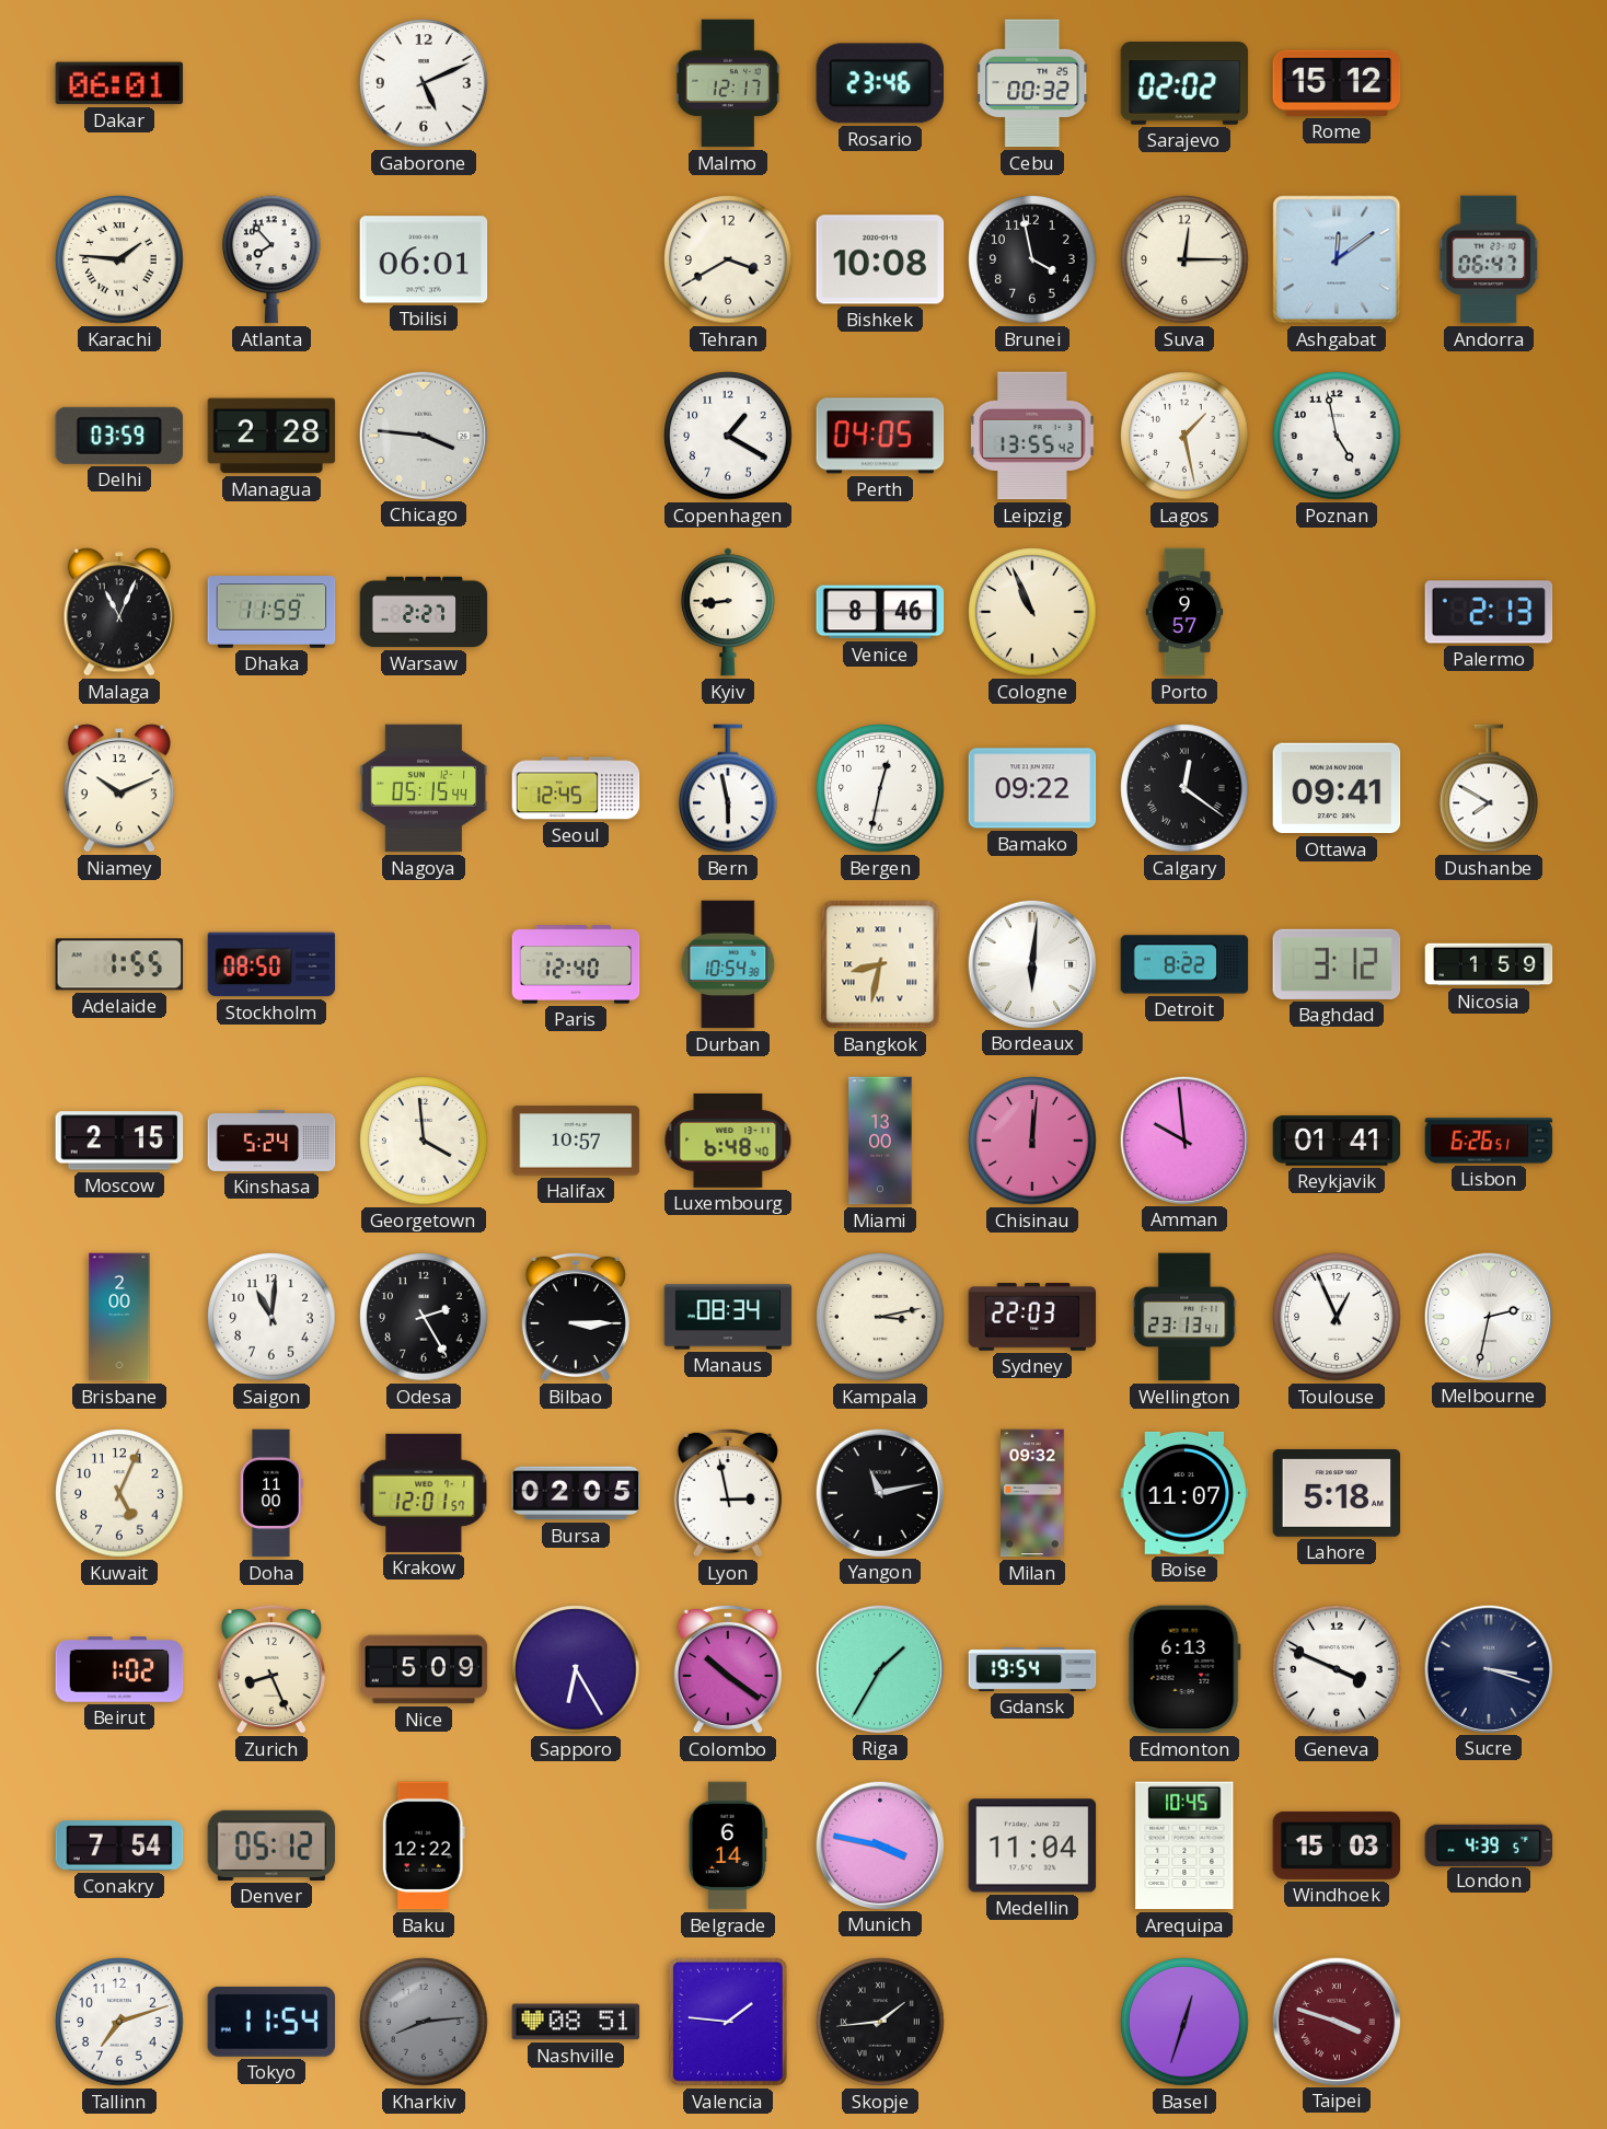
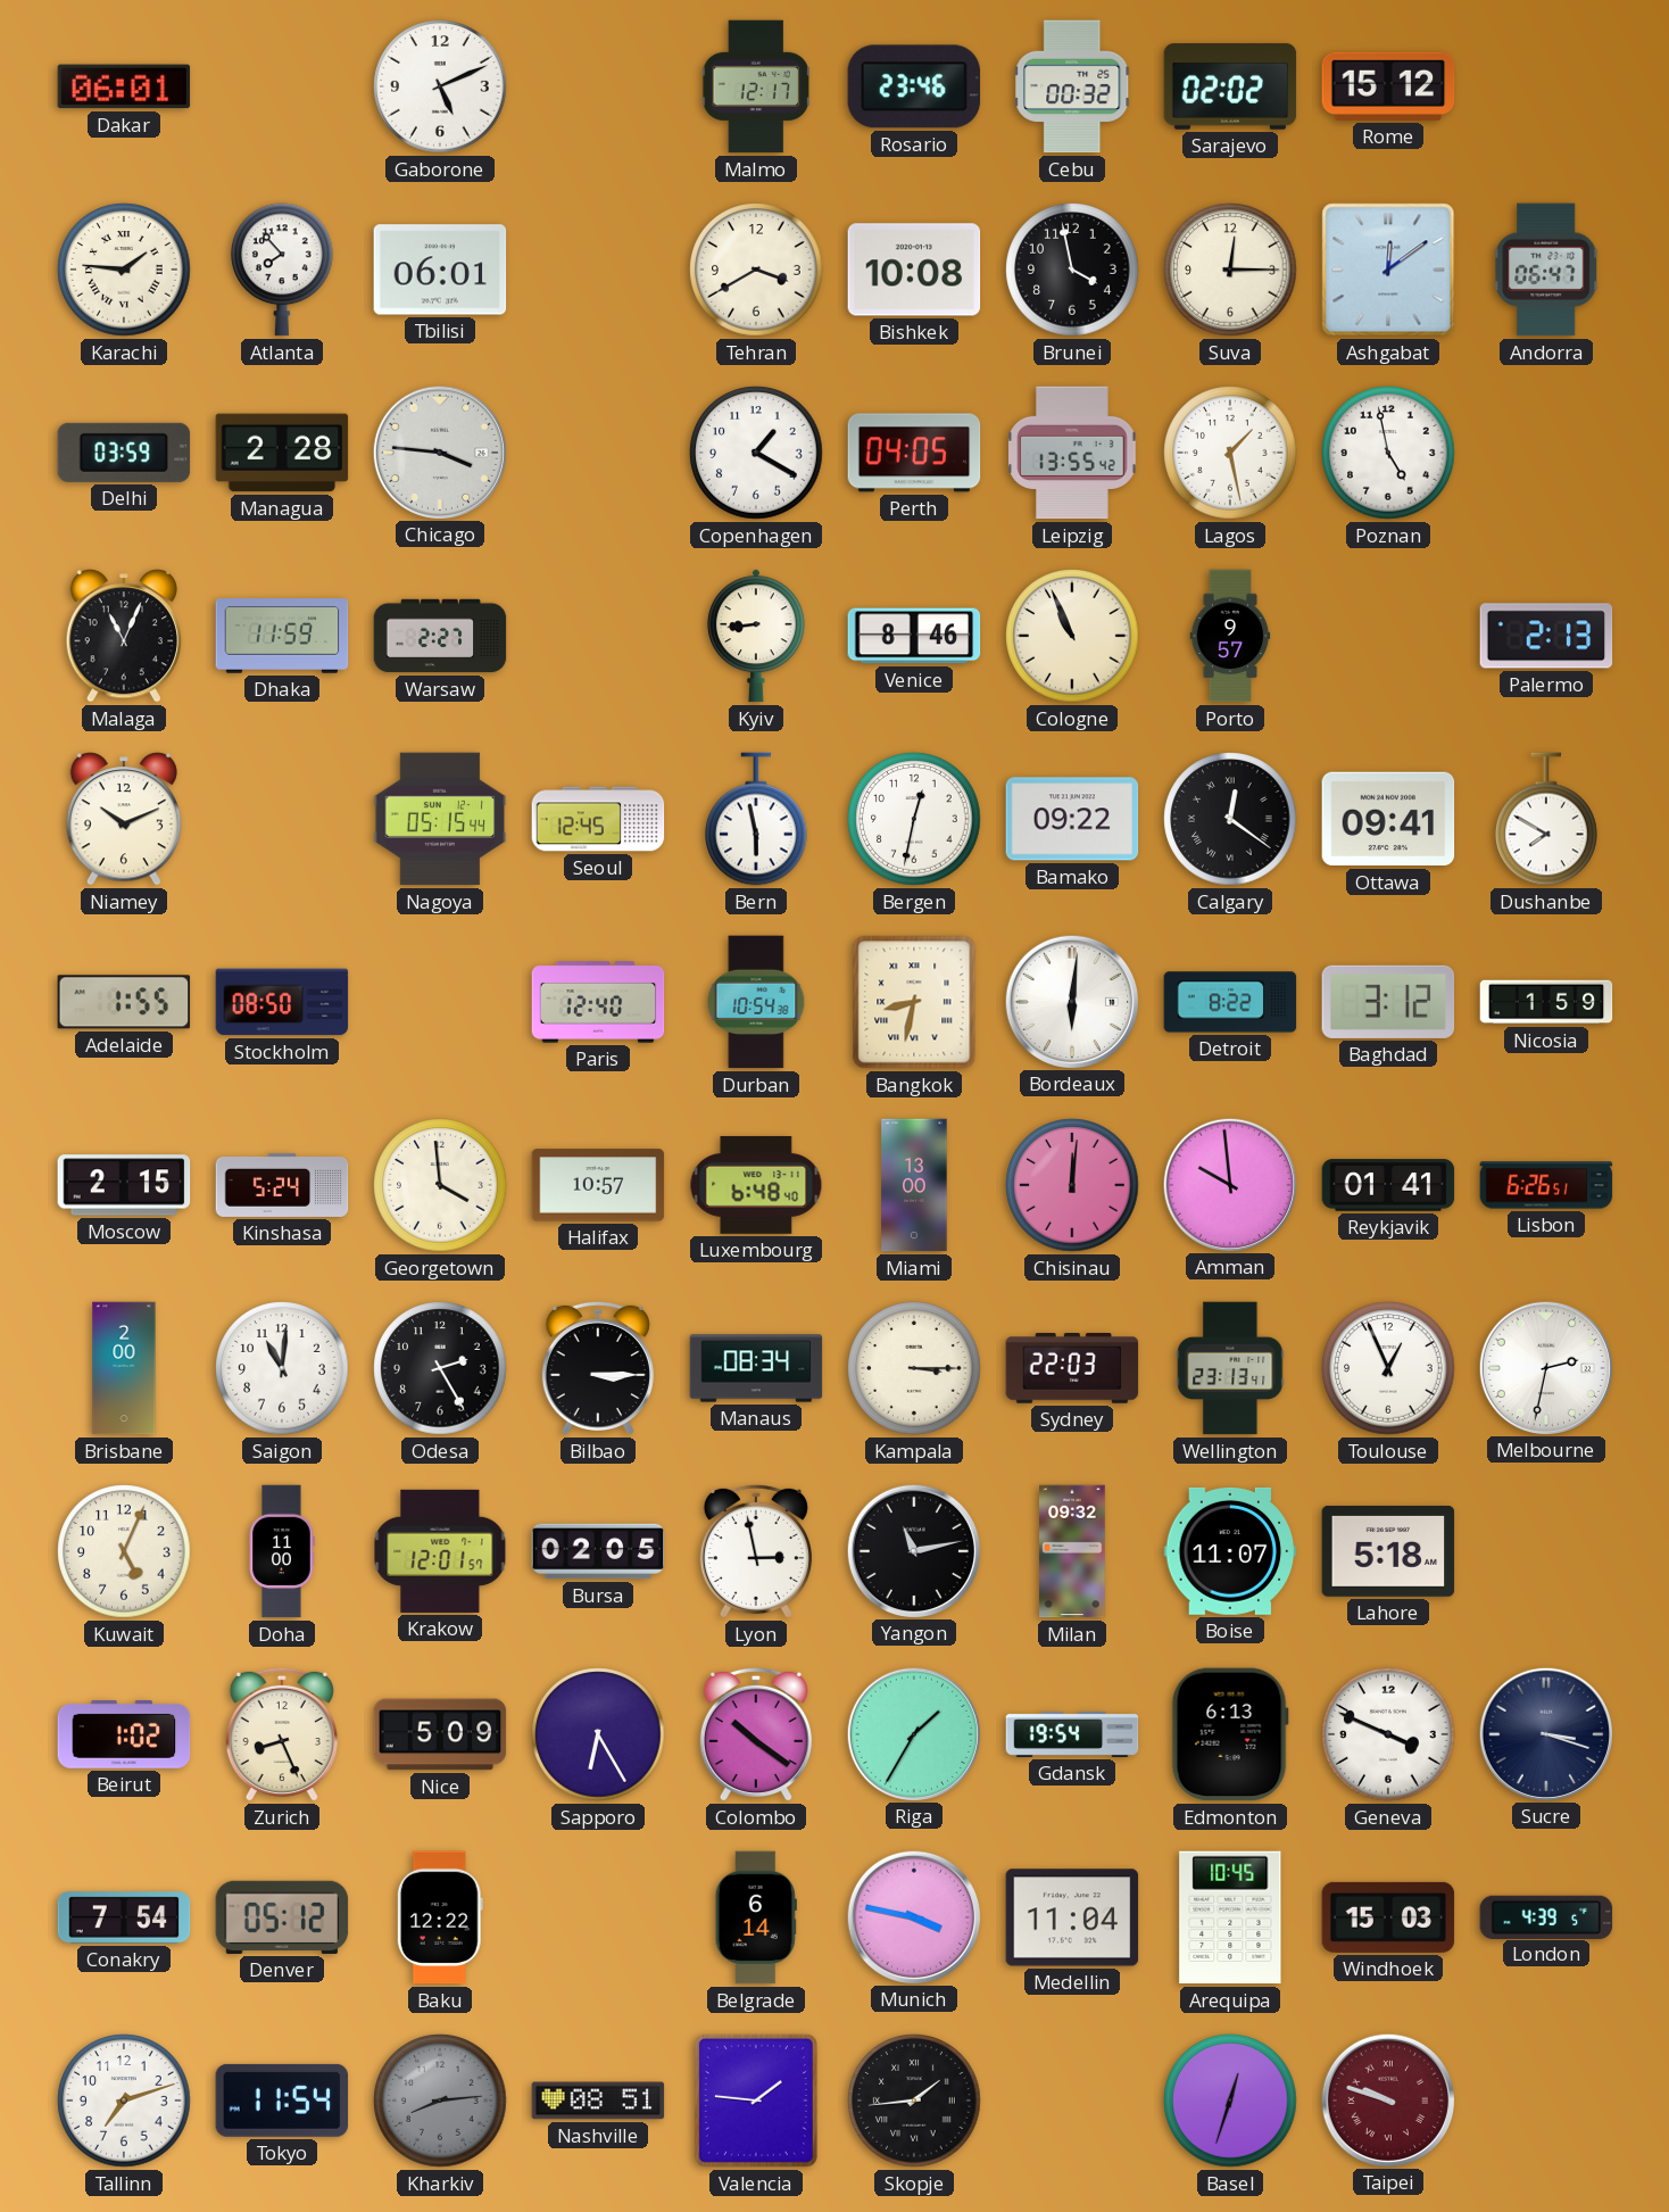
Kampala: 3:13 -> 3:15 (914, 1368)
Taipei: 3:48 -> 9:48 (1387, 2099)
